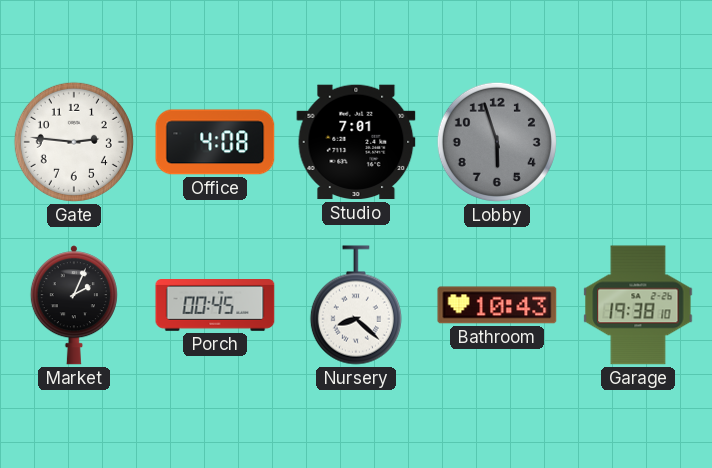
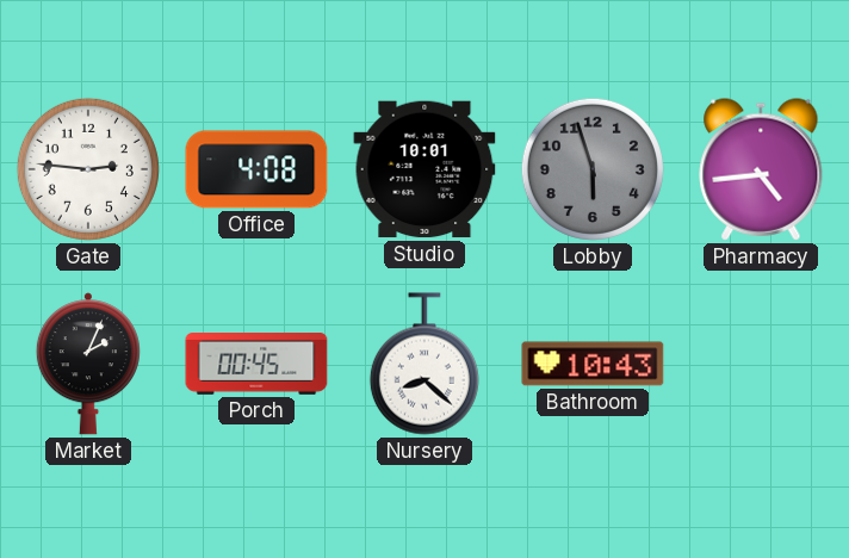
Studio: 7:01 -> 10:01 (424, 169)
Pharmacy: none -> 4:44 (761, 169)
Garage: 19:38 -> none (638, 305)
